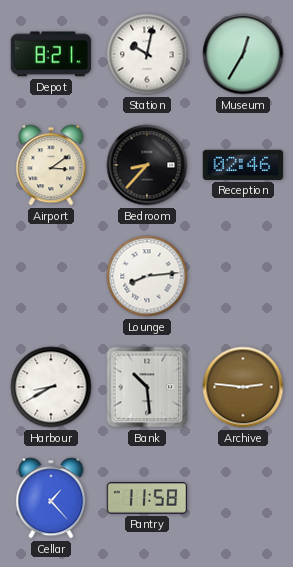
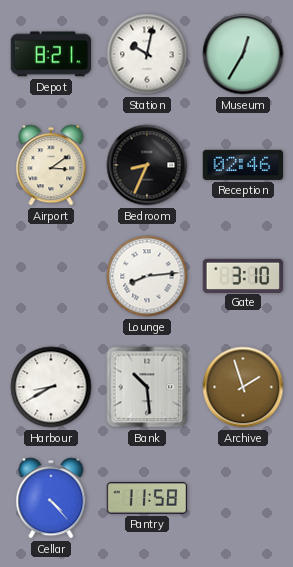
Bedroom: 8:37 -> 8:34 (147, 165)
Gate: none -> 3:10 (243, 275)
Archive: 2:46 -> 1:57 (243, 387)
Cellar: 1:23 -> 4:23 (51, 498)
